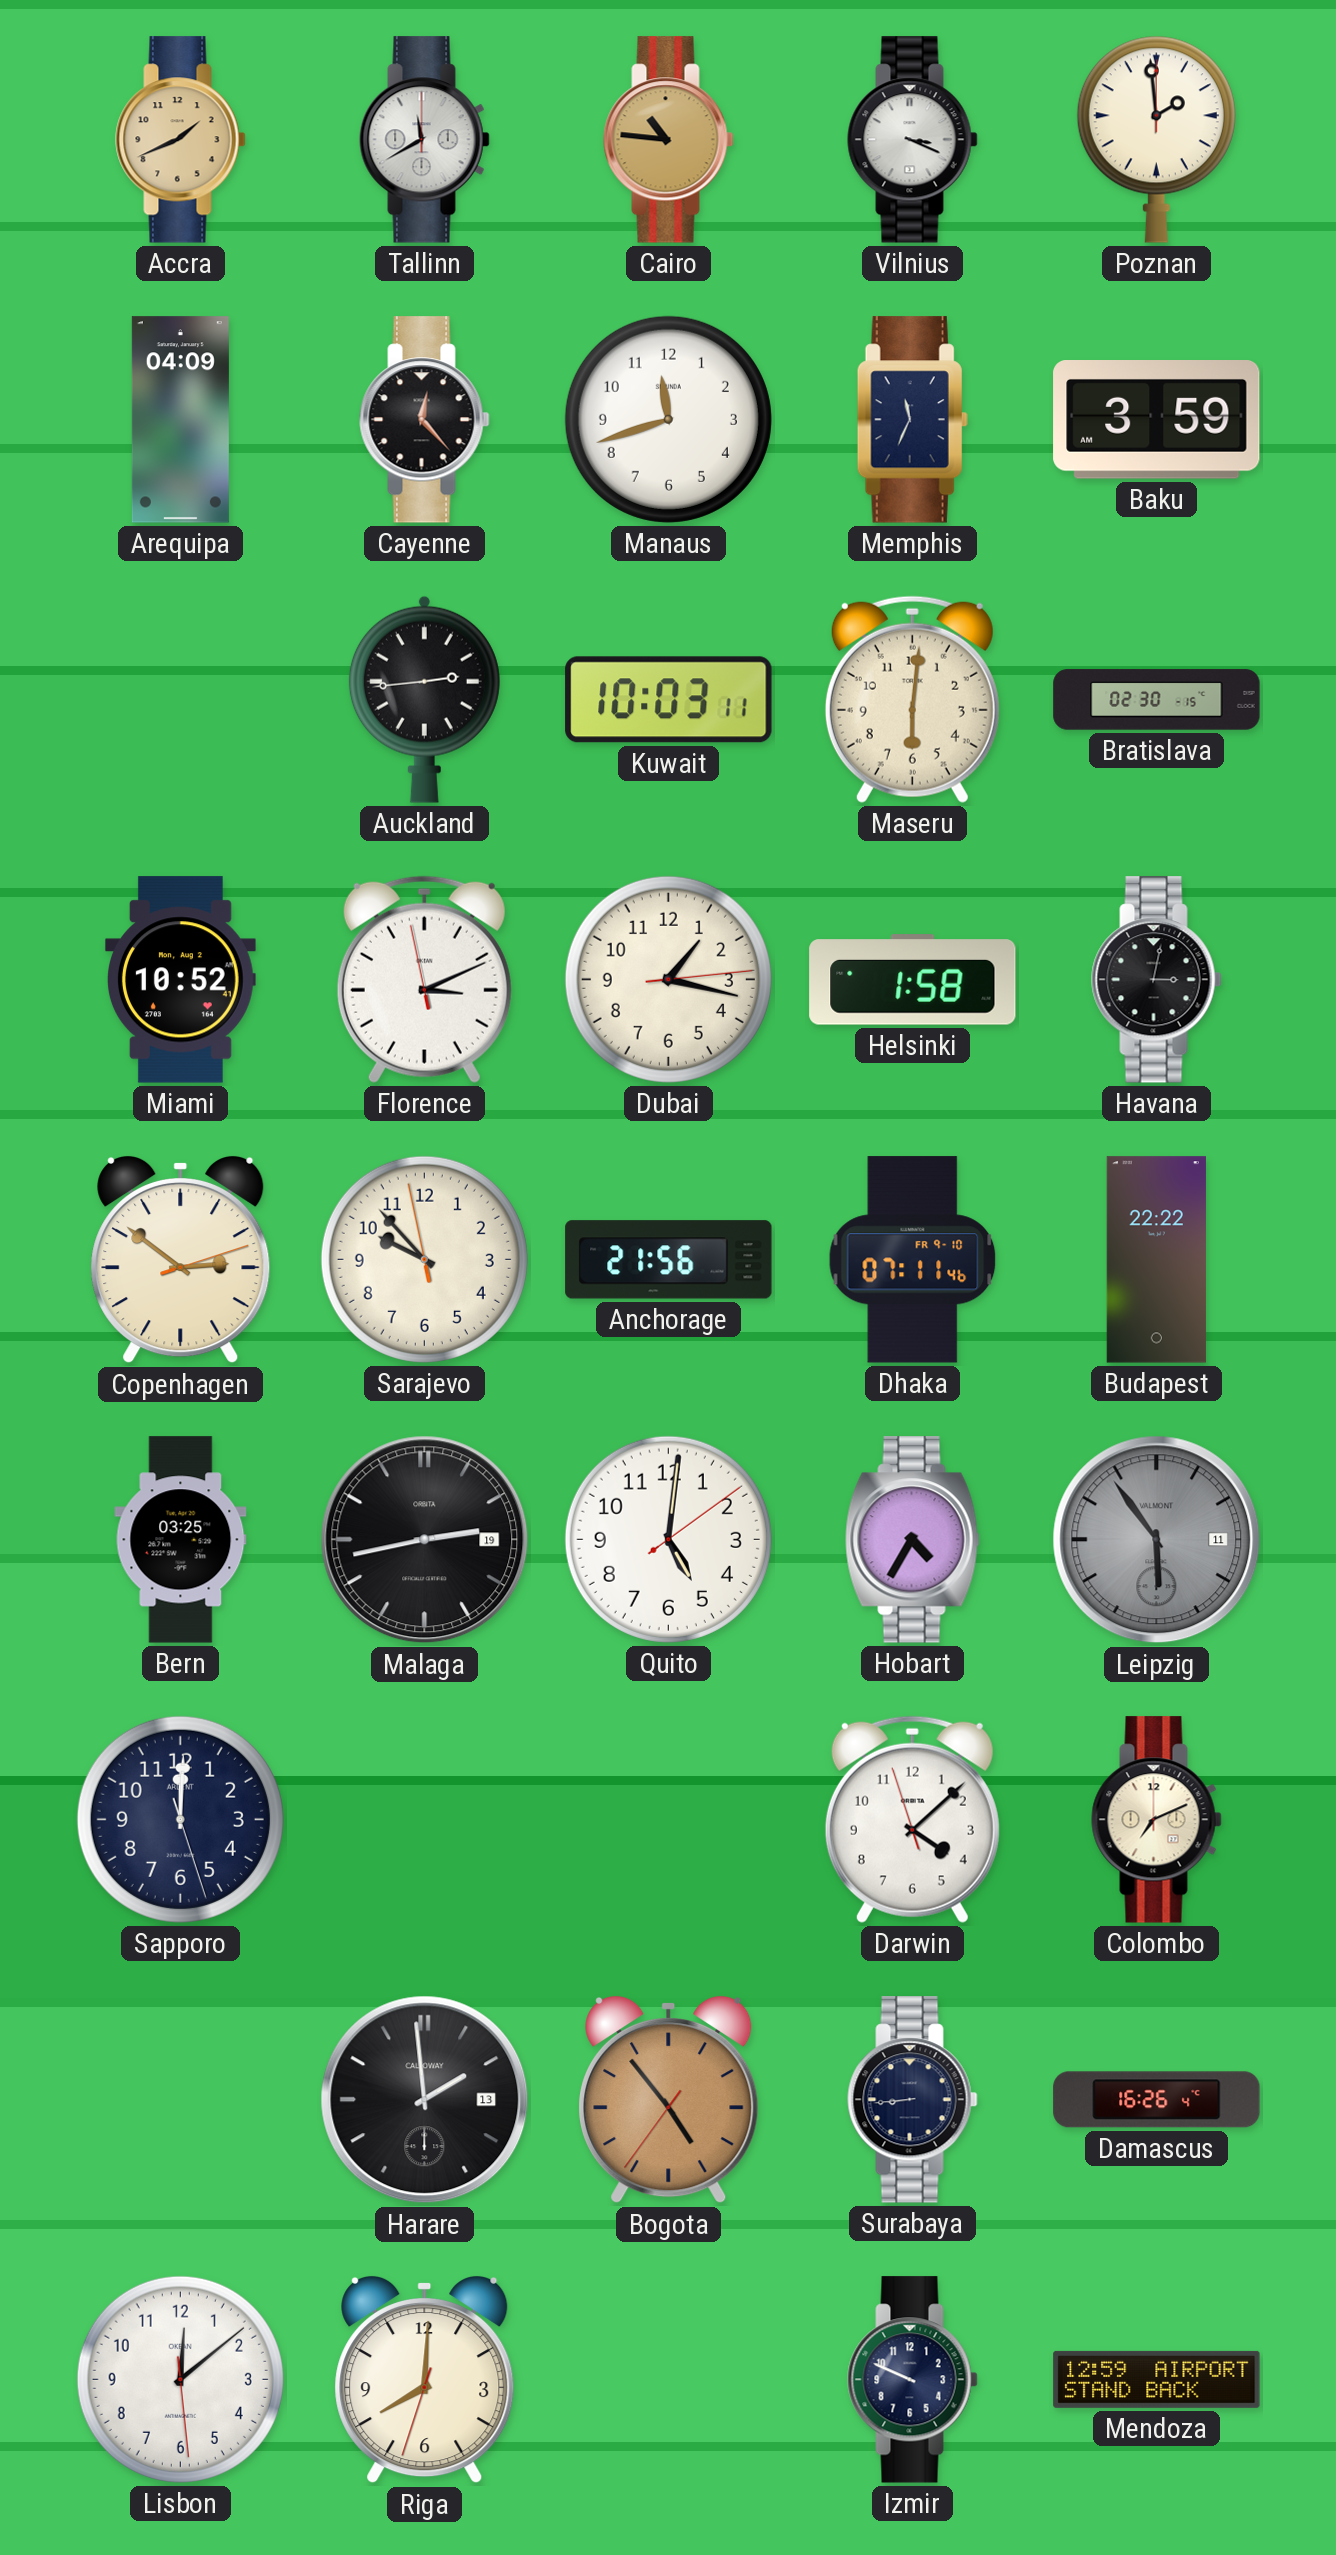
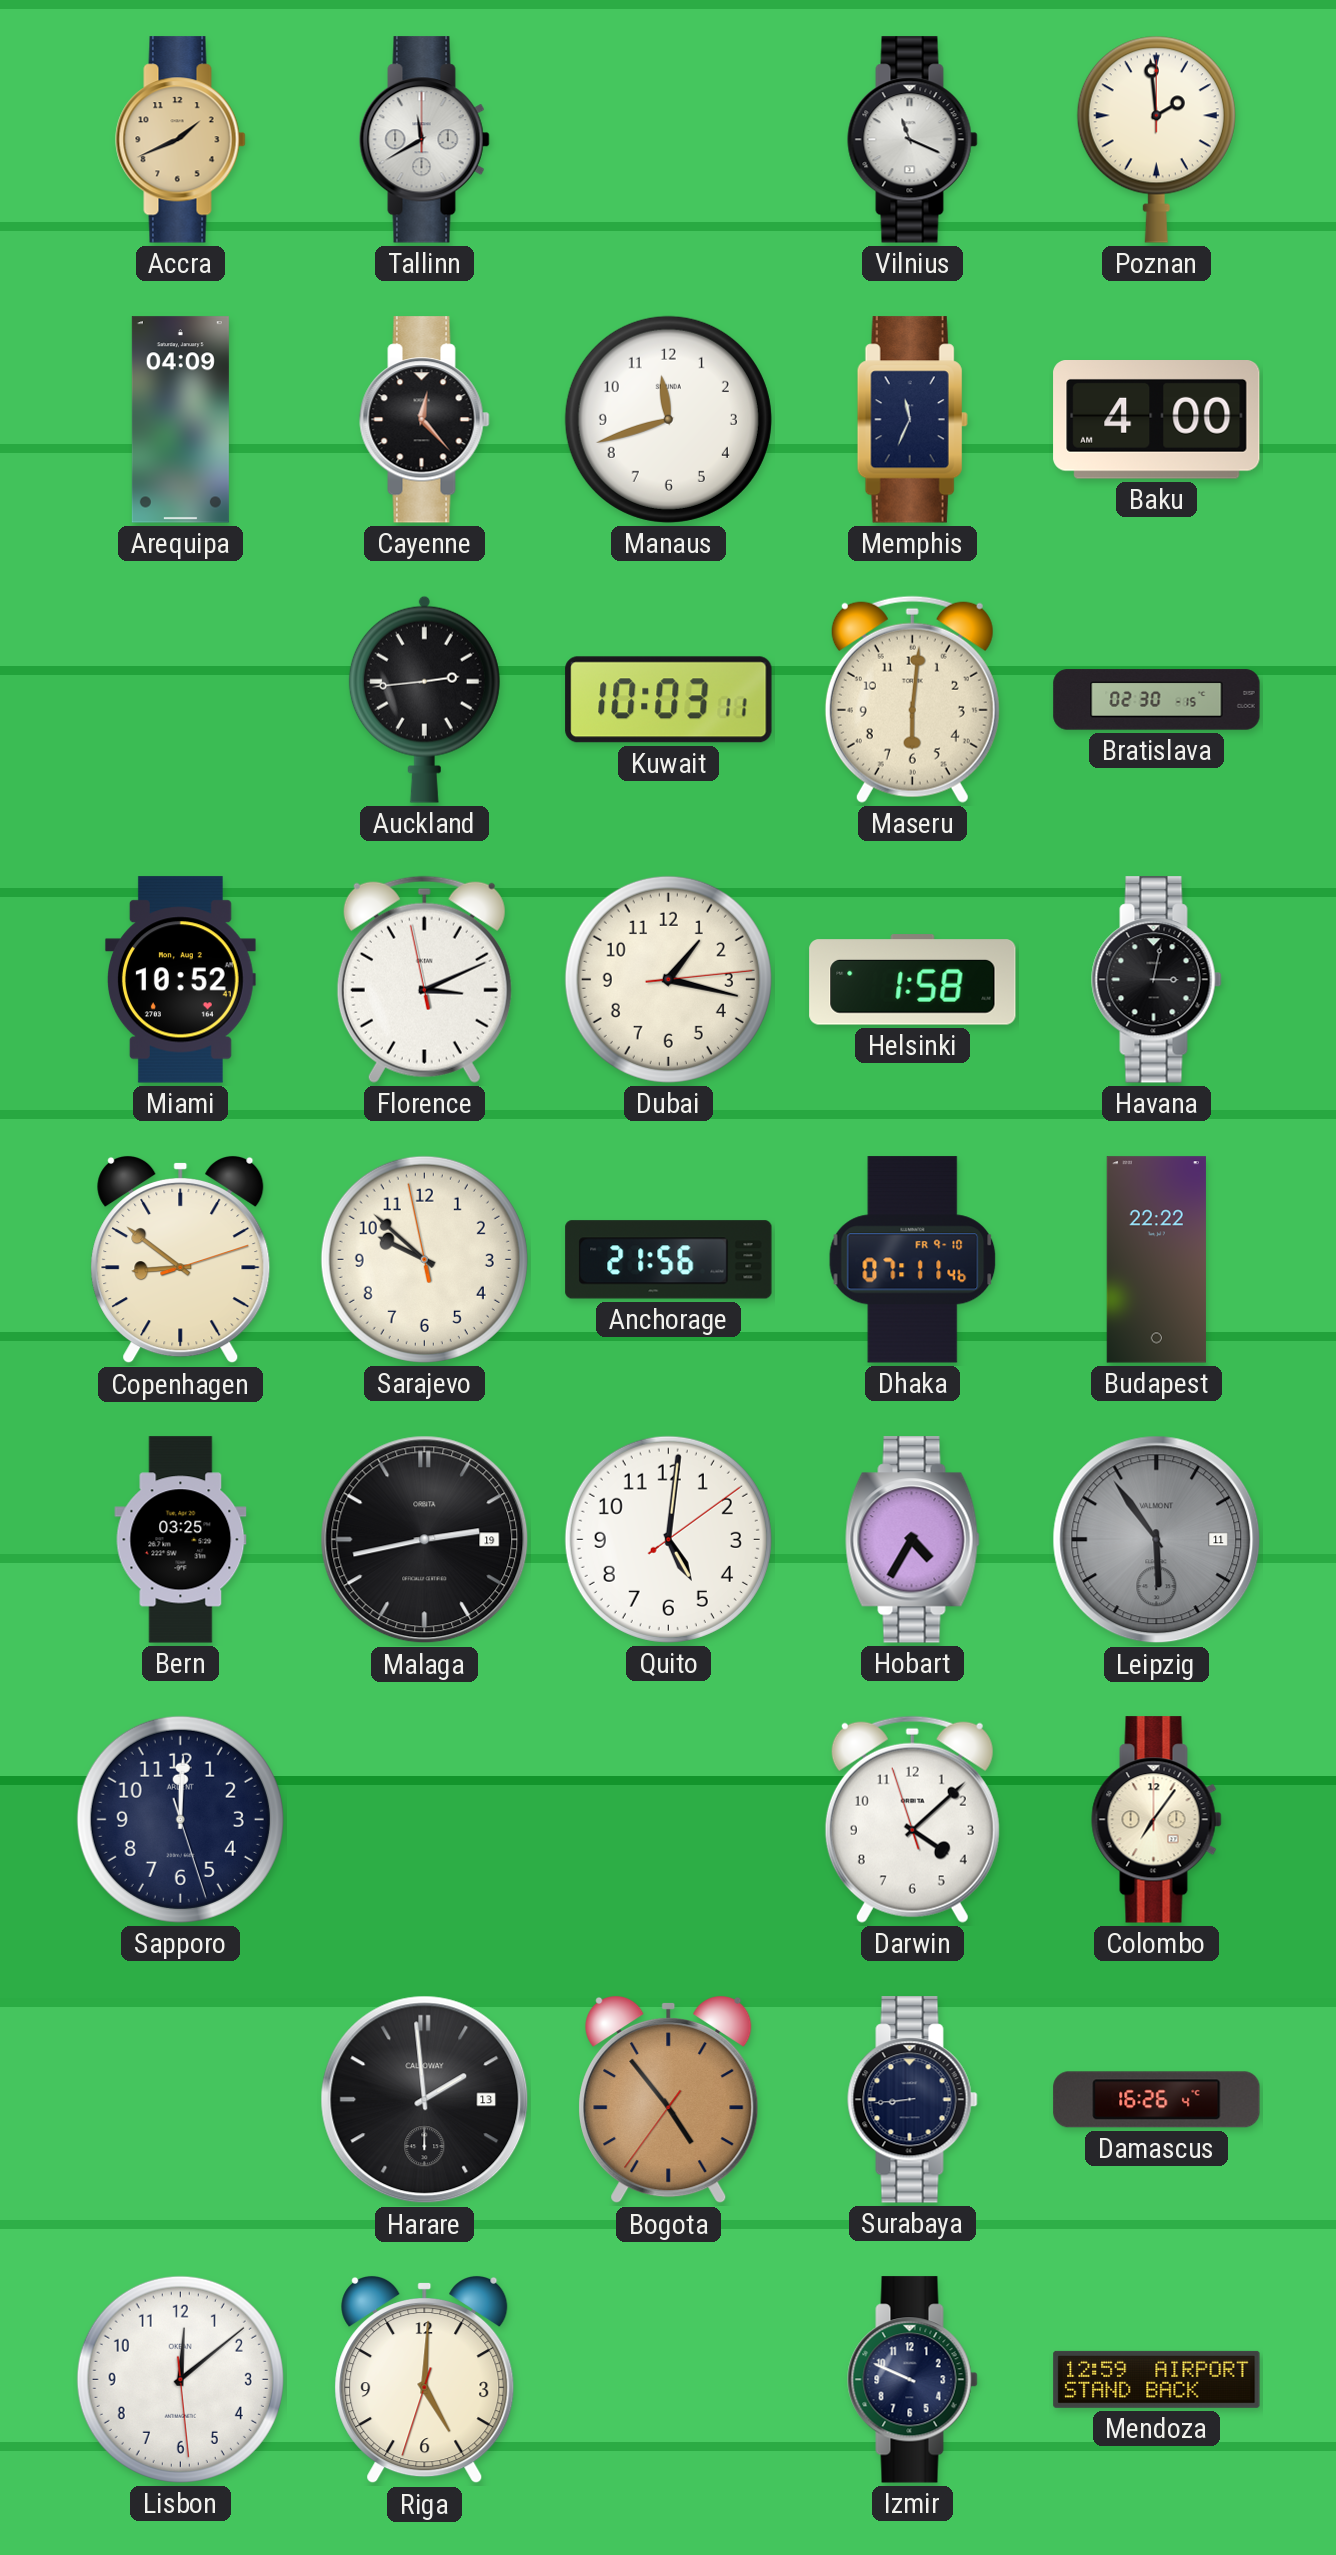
Cairo: 10:46 -> none (669, 140)
Vilnius: 3:19 -> 11:19 (913, 140)
Baku: 3:59 -> 4:00 (1157, 420)
Copenhagen: 2:51 -> 8:51 (181, 1260)
Sarajevo: 9:52 -> 9:51 (424, 1259)
Colombo: 7:11 -> 7:06 (1157, 1820)
Riga: 8:00 -> 5:00 (425, 2380)
